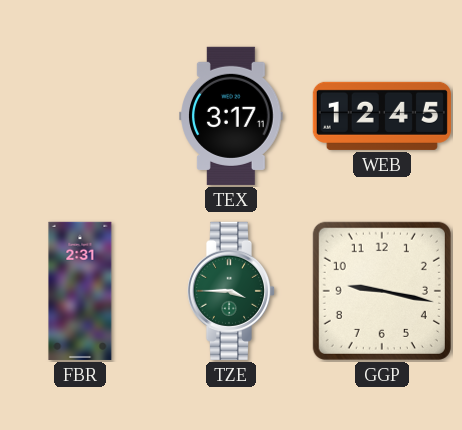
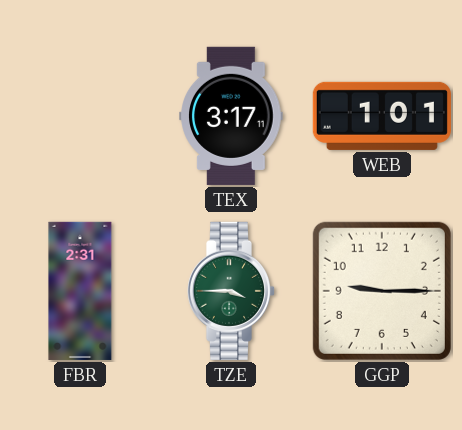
WEB: 12:45 -> 1:01 (382, 116)
GGP: 9:17 -> 9:15 (382, 291)
